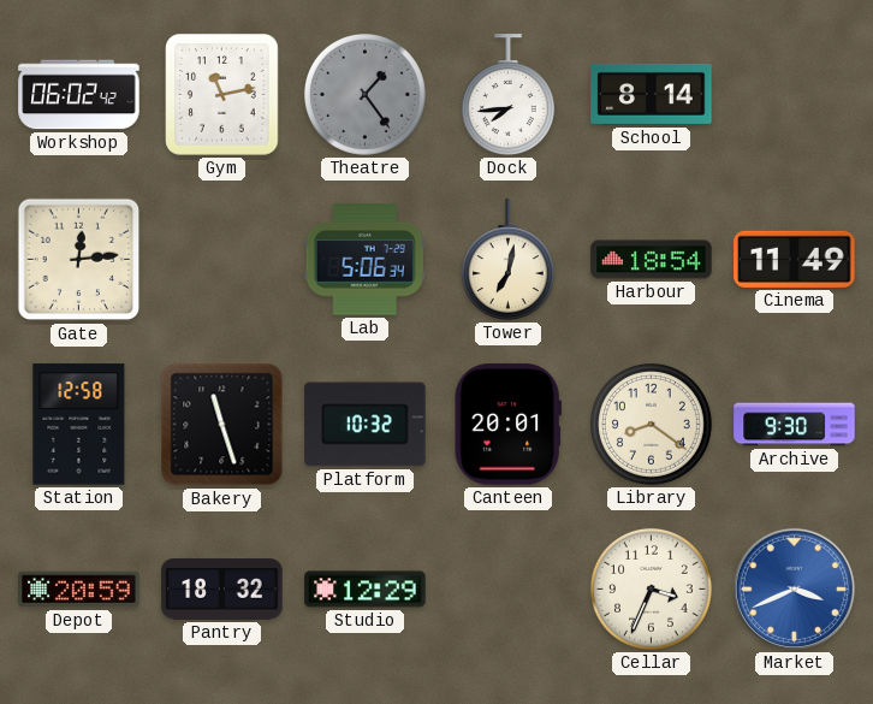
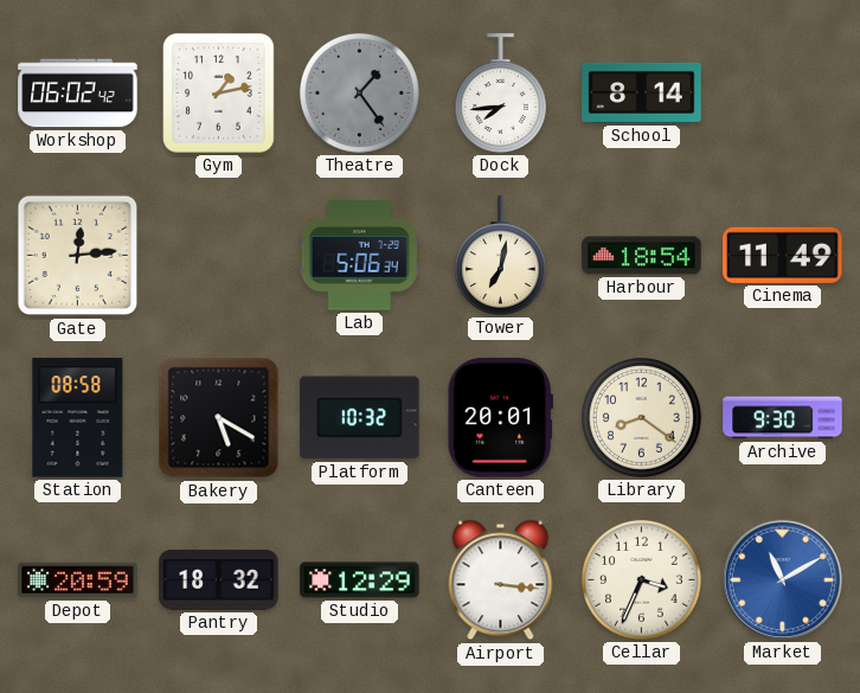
Gym: 11:13 -> 1:13 (219, 94)
Station: 12:58 -> 08:58 (78, 418)
Bakery: 11:27 -> 5:20 (219, 418)
Airport: none -> 3:16 (501, 580)
Market: 3:41 -> 11:10 (782, 579)
